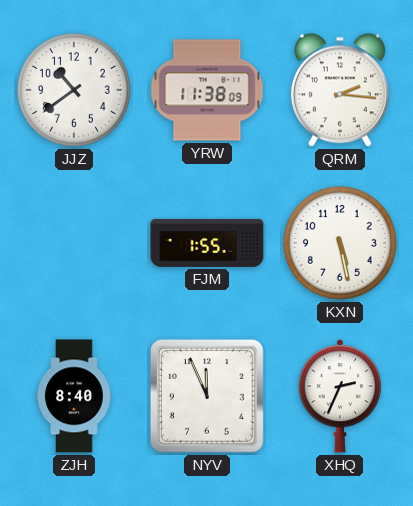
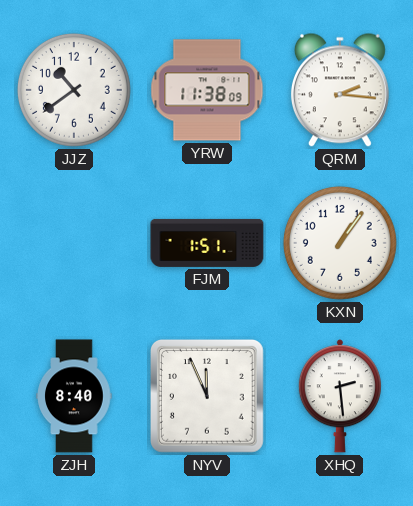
FJM: 1:55 -> 1:51 (207, 243)
KXN: 5:28 -> 1:06 (340, 243)
XHQ: 2:34 -> 2:29 (340, 396)
